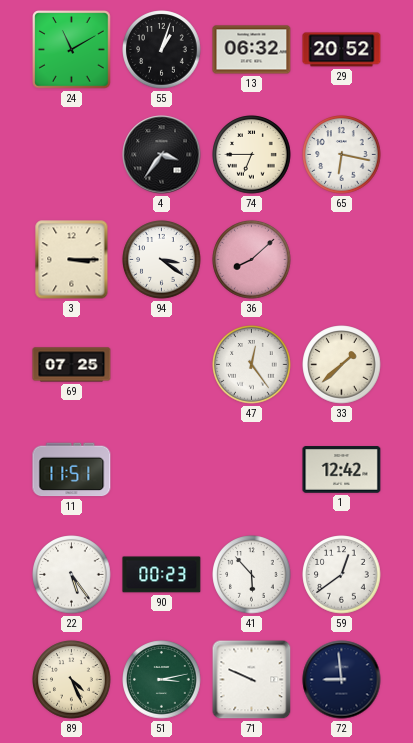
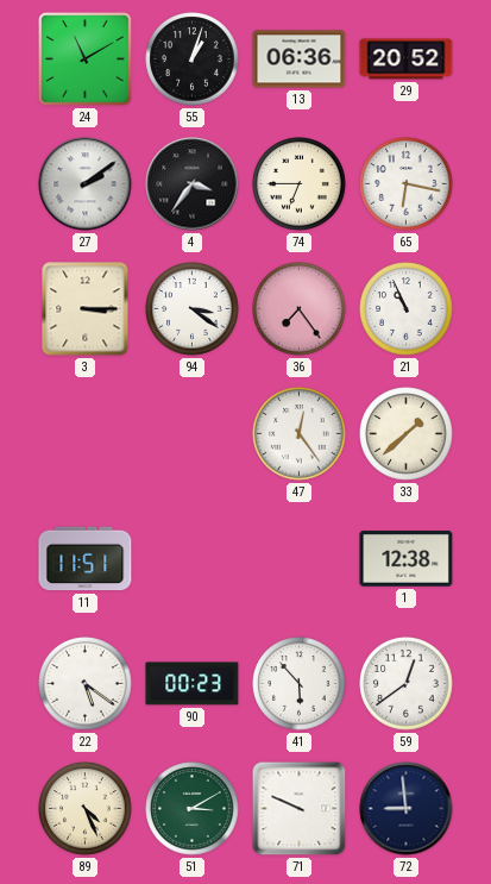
13: 06:32 -> 06:36 (300, 59)
27: none -> 2:09 (86, 184)
36: 8:08 -> 7:24 (300, 309)
21: none -> 10:56 (407, 309)
69: 07:25 -> none (72, 365)
1: 12:42 -> 12:38 (407, 559)
22: 5:24 -> 5:21 (86, 684)
51: 3:13 -> 3:10 (193, 809)
